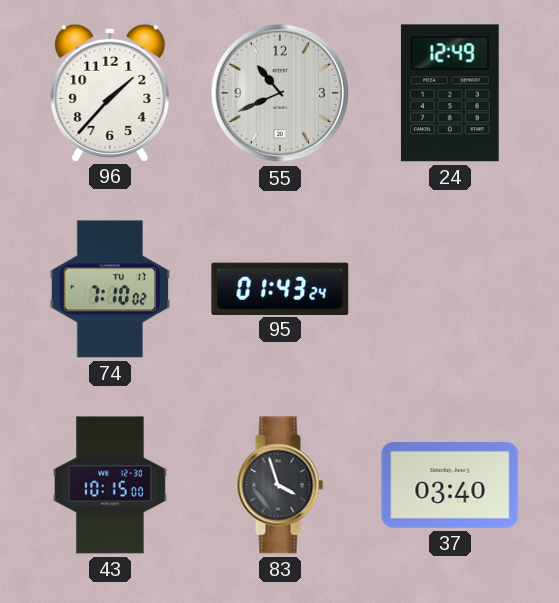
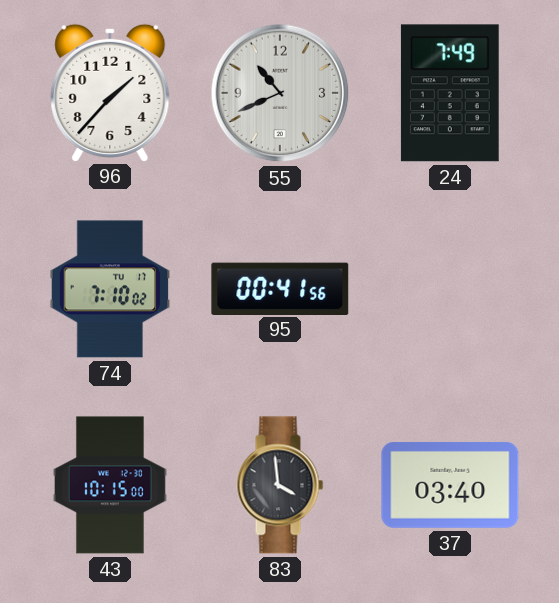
24: 12:49 -> 7:49 (450, 93)
95: 01:43 -> 00:41 (280, 288)
83: 3:57 -> 3:59 (280, 485)
